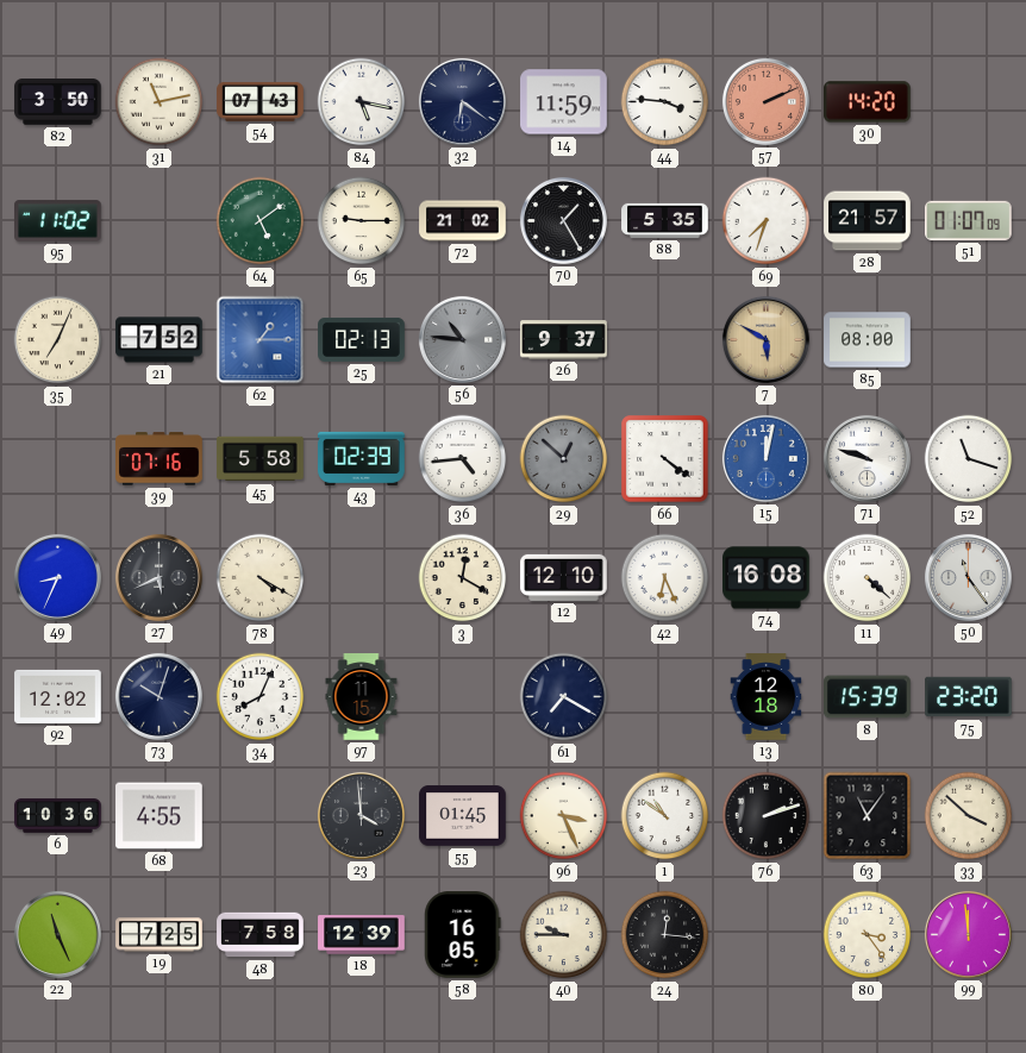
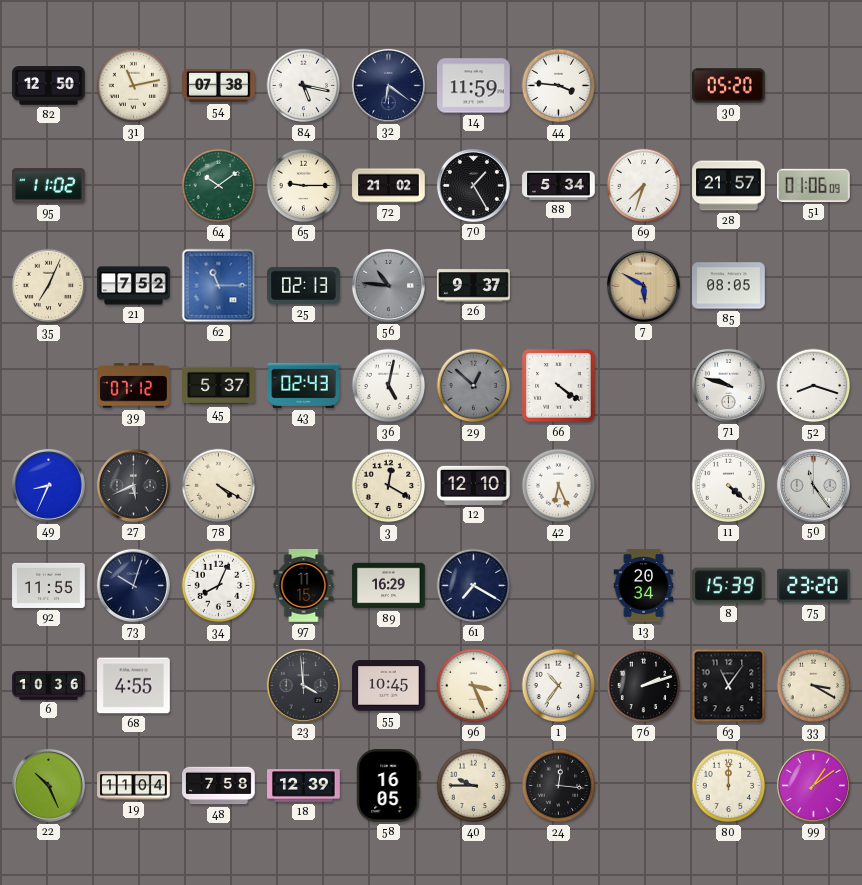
82: 3:50 -> 12:50 (49, 86)
54: 07:43 -> 07:38 (219, 85)
57: 2:11 -> none (765, 101)
30: 14:20 -> 05:20 (729, 86)
64: 5:09 -> 10:09 (219, 186)
88: 5:35 -> 5:34 (559, 185)
51: 01:07 -> 01:06 (814, 185)
62: 1:15 -> 11:15 (219, 286)
85: 08:00 -> 08:05 (729, 286)
39: 07:16 -> 07:12 (134, 386)
45: 5:58 -> 5:37 (219, 386)
43: 02:39 -> 02:43 (304, 385)
36: 4:44 -> 5:02 (389, 386)
15: 12:02 -> none (765, 458)
52: 11:18 -> 8:18 (814, 386)
74: 16:08 -> none (767, 578)
92: 12:02 -> 11:55 (49, 585)
89: none -> 16:29 (389, 586)
13: 12:18 -> 20:34 (644, 586)
55: 01:45 -> 10:45 (389, 686)
1: 10:51 -> 10:36 (559, 686)
33: 3:52 -> 3:20 (814, 686)
22: 11:26 -> 10:26 (48, 785)
19: 7:25 -> 11:04 (134, 786)
80: 3:24 -> 12:00 (729, 786)
99: 11:59 -> 1:09 (813, 785)
